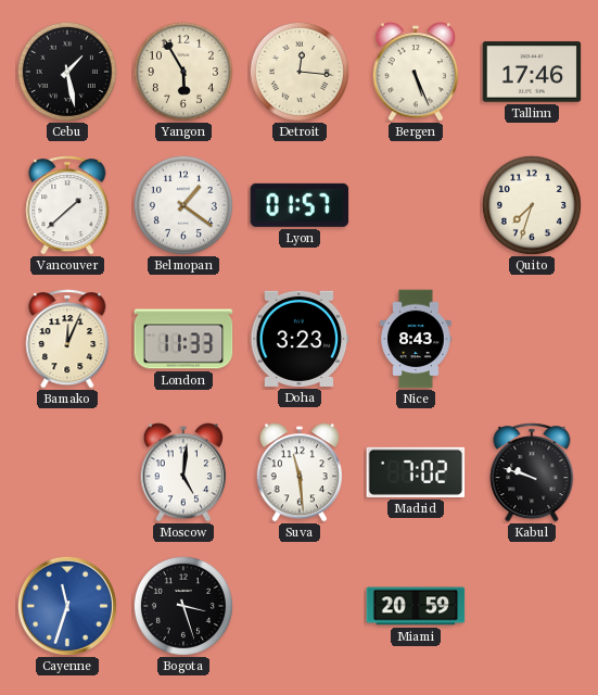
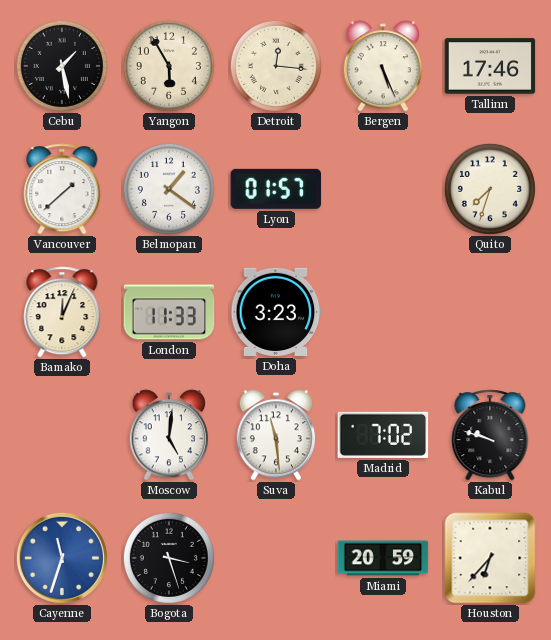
Nice: 8:43 -> none (416, 339)
Houston: none -> 6:37 (490, 558)
